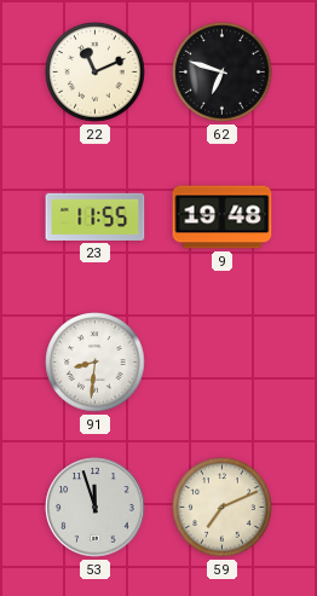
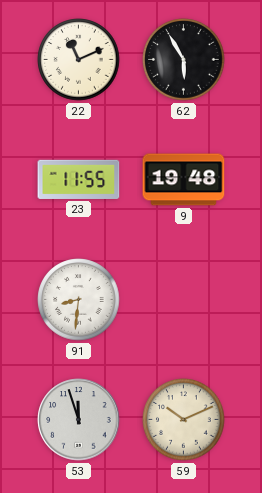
62: 6:48 -> 5:55 (184, 60)
59: 7:11 -> 10:11 (184, 420)
